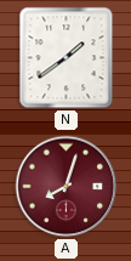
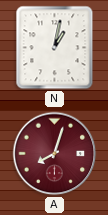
N: 1:39 -> 1:02 (55, 48)
